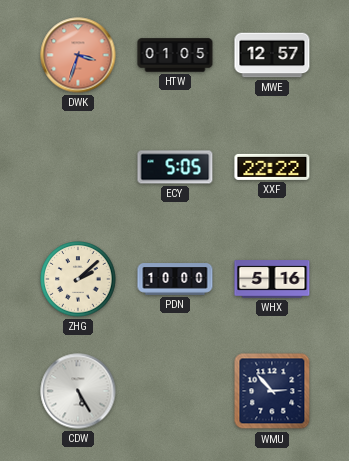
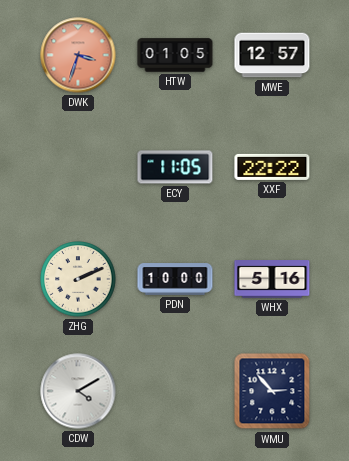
ECY: 5:05 -> 11:05 (175, 167)
ZHG: 2:08 -> 2:11 (78, 279)
CDW: 5:25 -> 4:10 (78, 391)
